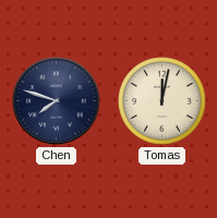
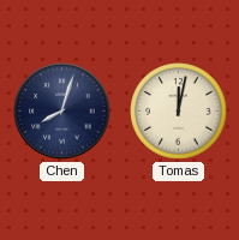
Chen: 7:48 -> 8:03 (62, 112)
